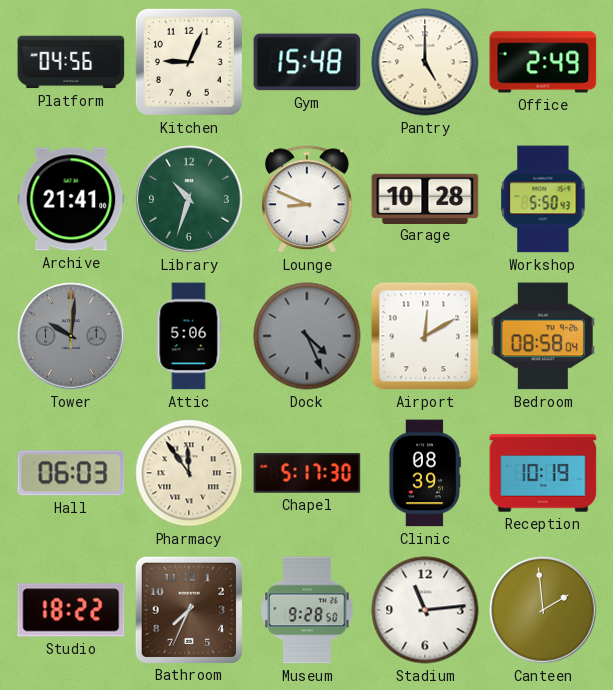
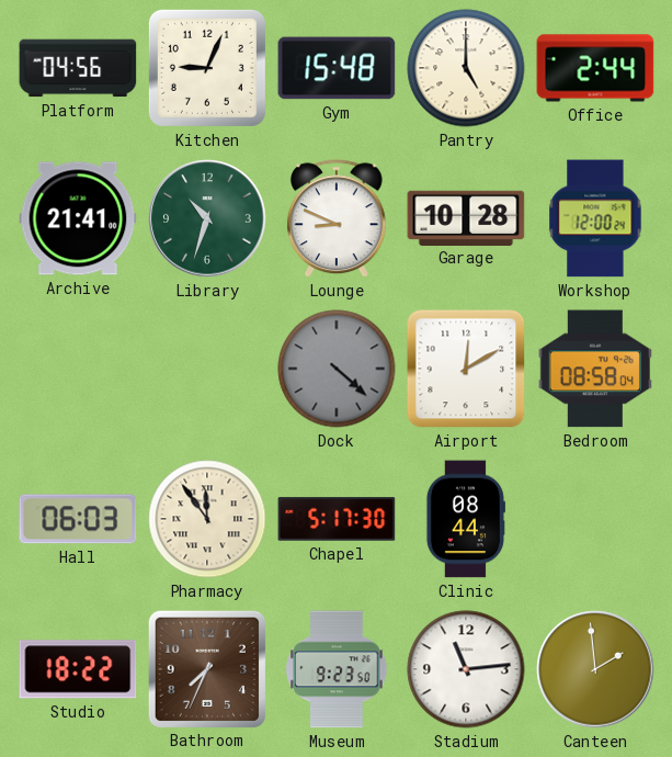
Office: 2:49 -> 2:44 (595, 68)
Workshop: 5:50 -> 12:00 (595, 218)
Tower: 10:01 -> none (71, 336)
Attic: 5:06 -> none (189, 336)
Dock: 4:26 -> 4:22 (337, 369)
Clinic: 08:39 -> 08:44 (465, 519)
Reception: 10:19 -> none (543, 473)
Museum: 9:28 -> 9:23 (337, 669)
